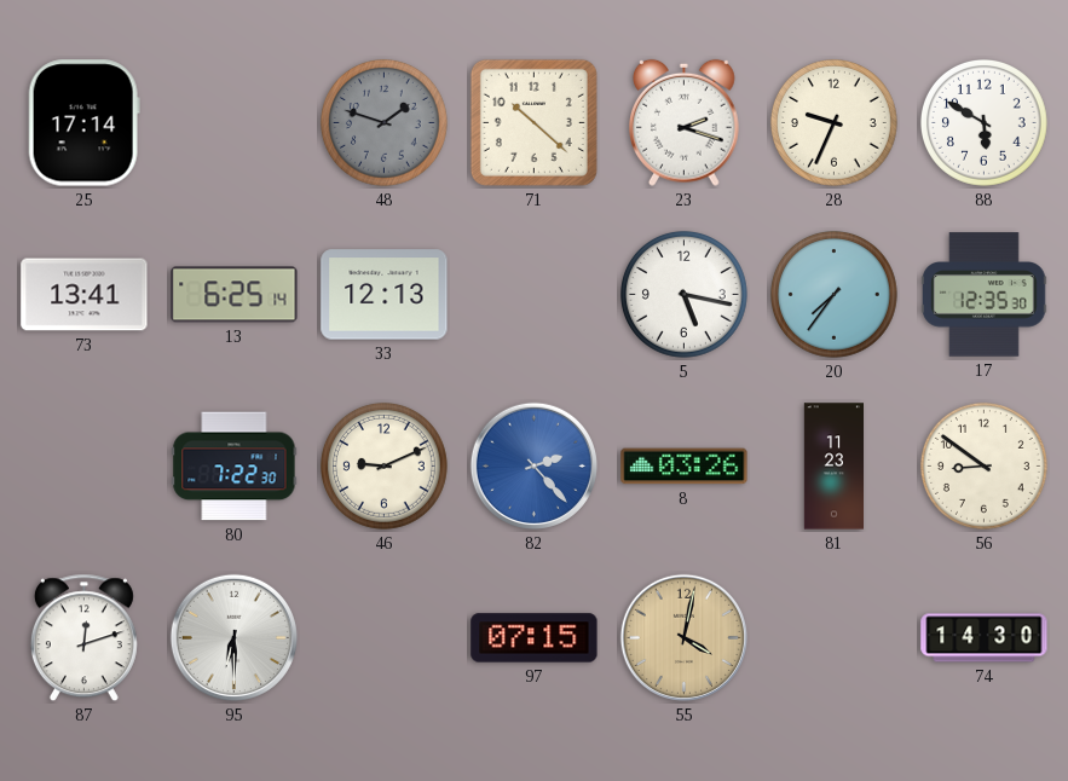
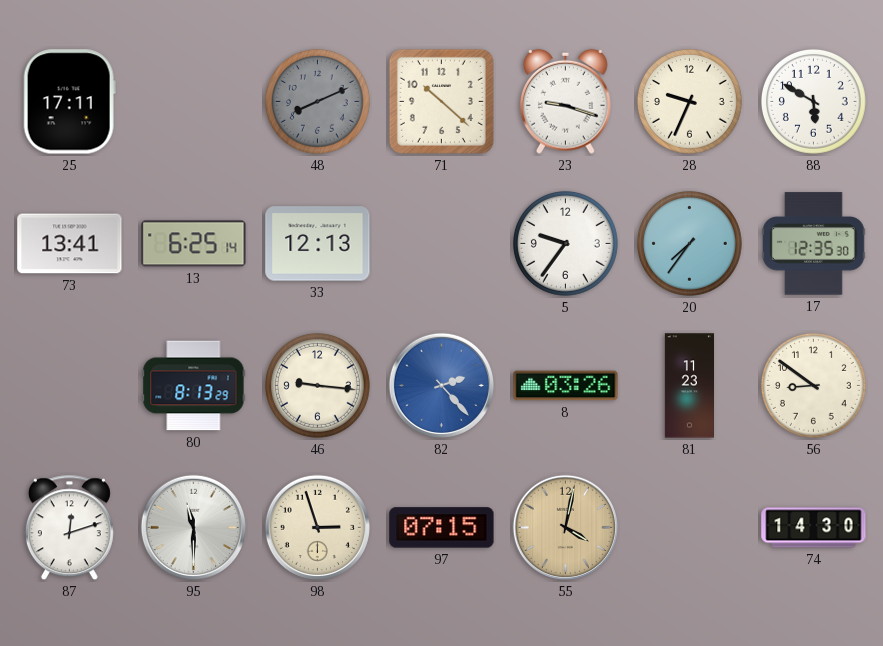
25: 17:14 -> 17:11 (69, 102)
48: 1:48 -> 8:11 (317, 101)
23: 2:18 -> 9:18 (566, 101)
5: 5:17 -> 9:36 (565, 243)
80: 7:22 -> 8:13 (194, 386)
46: 9:11 -> 9:16 (317, 385)
95: 6:30 -> 11:30 (193, 527)
98: none -> 2:57 (317, 527)
